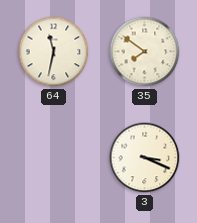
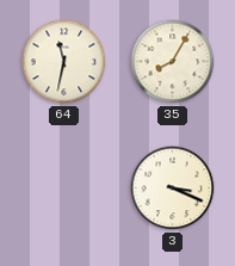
35: 7:51 -> 8:05 (173, 62)
